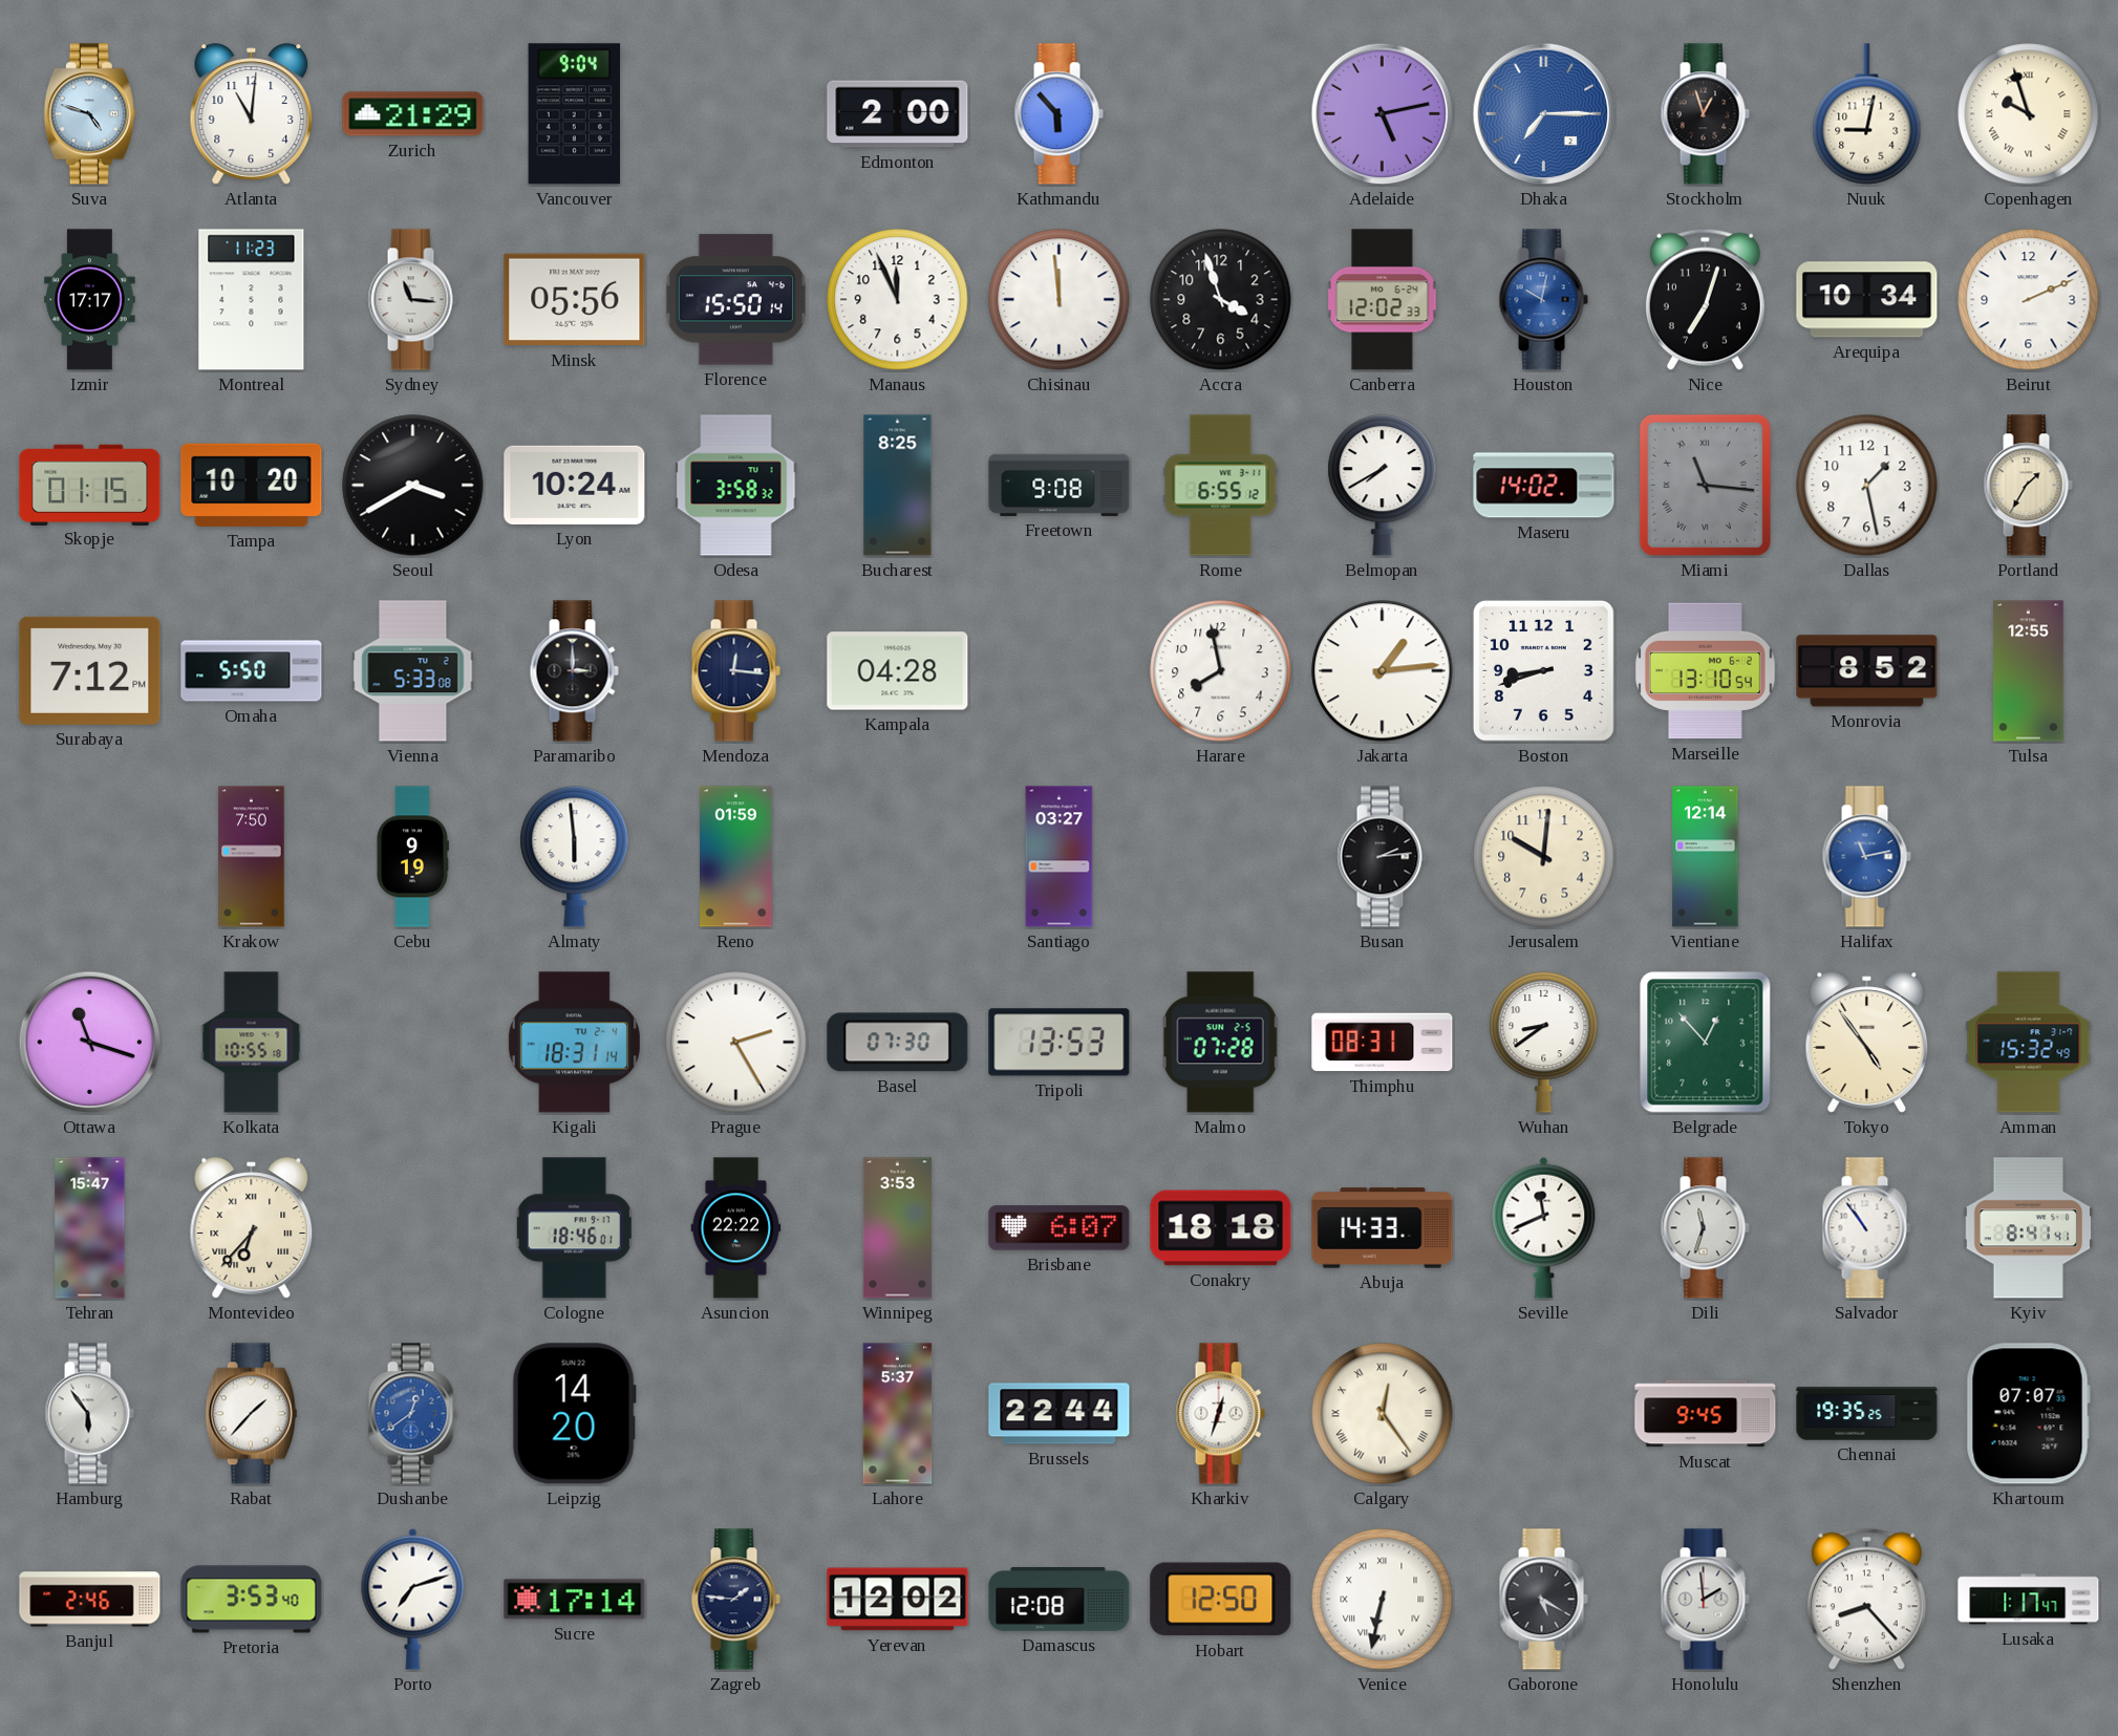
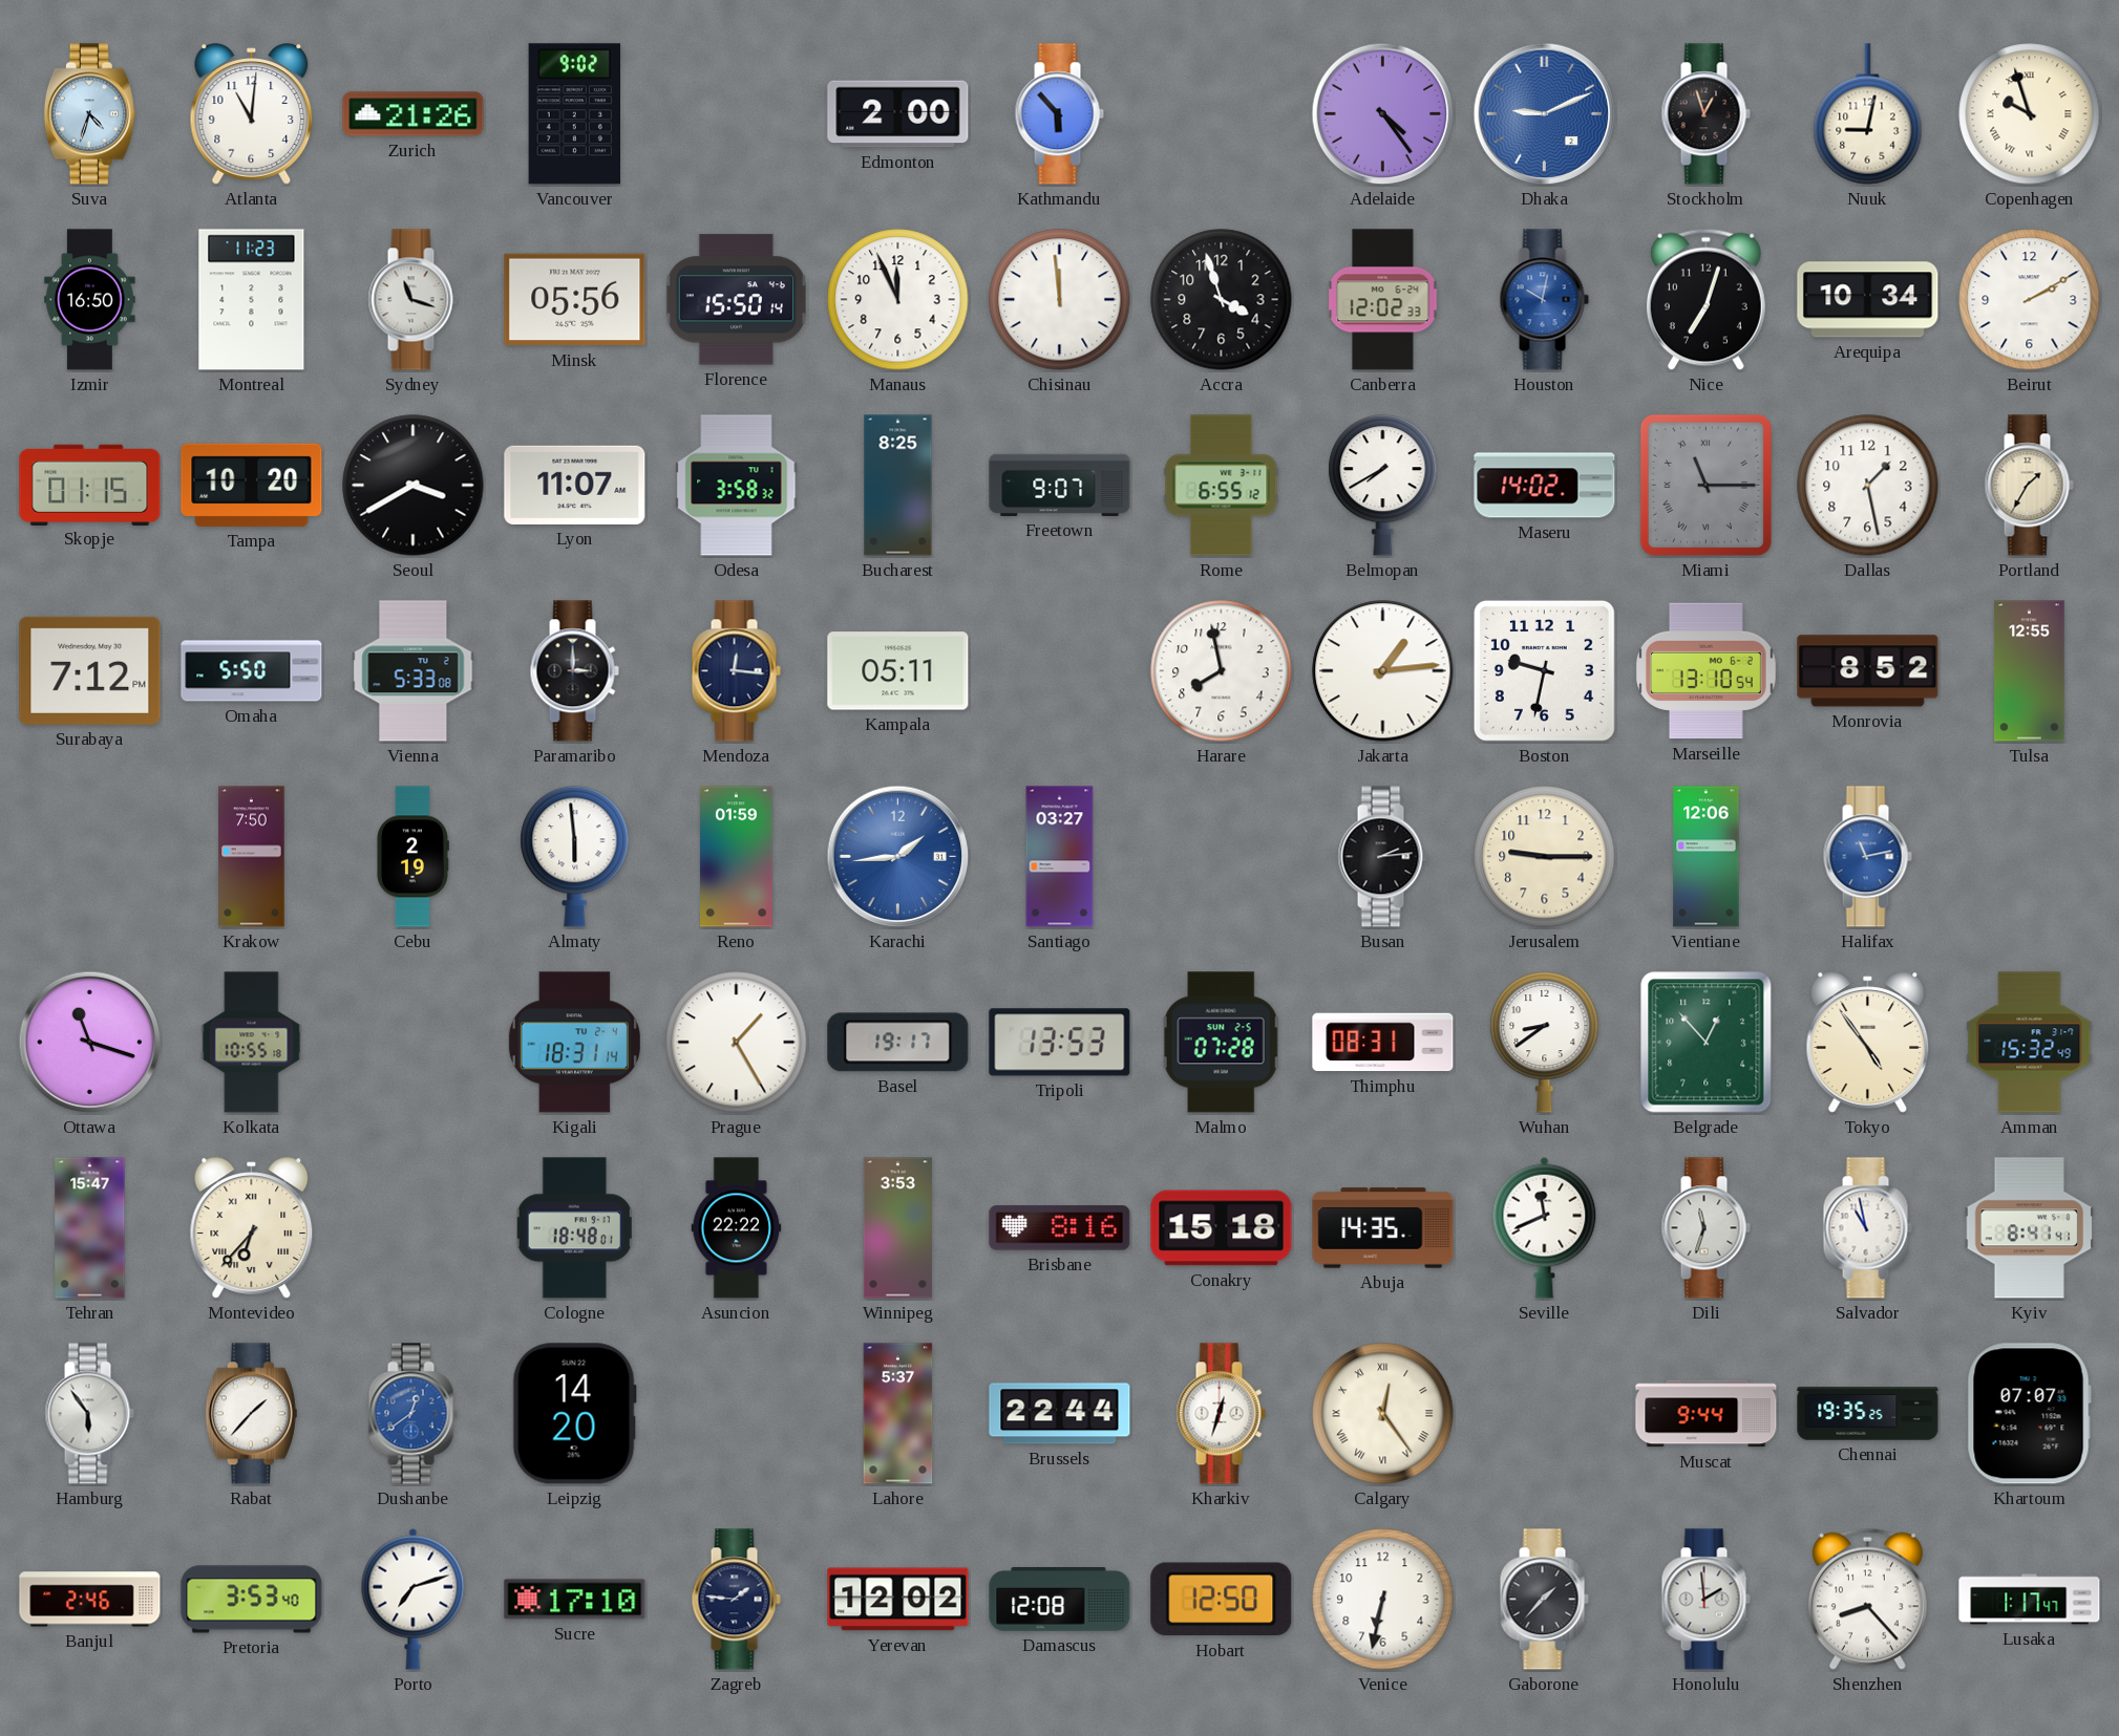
Suva: 4:48 -> 4:33 (89, 114)
Zurich: 21:29 -> 21:26 (414, 114)
Vancouver: 9:04 -> 9:02 (574, 114)
Adelaide: 5:13 -> 4:24 (1383, 114)
Dhaka: 7:15 -> 9:11 (1545, 114)
Izmir: 17:17 -> 16:50 (90, 300)
Sydney: 11:16 -> 11:18 (412, 300)
Beirut: 2:11 -> 2:10 (2030, 300)
Lyon: 10:24 -> 11:07 (575, 485)
Freetown: 9:08 -> 9:07 (1060, 485)
Miami: 11:16 -> 11:15 (1705, 485)
Kampala: 04:28 -> 05:11 (898, 671)
Boston: 8:42 -> 9:32 (1544, 670)
Cebu: 9:19 -> 2:19 (412, 857)
Karachi: none -> 1:44 (898, 857)
Jerusalem: 10:01 -> 9:15 (1545, 857)
Vientiane: 12:14 -> 12:06 (1707, 857)
Prague: 2:25 -> 1:25 (737, 1043)
Basel: 07:30 -> 19:17 (898, 1043)
Cologne: 18:46 -> 18:48 (574, 1228)
Brisbane: 6:07 -> 8:16 (1060, 1228)
Conakry: 18:18 -> 15:18 (1222, 1228)
Abuja: 14:33 -> 14:35 (1383, 1228)
Salvador: 10:54 -> 10:58 (1867, 1228)
Muscat: 9:45 -> 9:44 (1707, 1414)
Sucre: 17:14 -> 17:10 (575, 1600)
Venice numerals: Roman -> Arabic (1383, 1600)
Gaborone: 5:20 -> 1:37 (1544, 1600)
